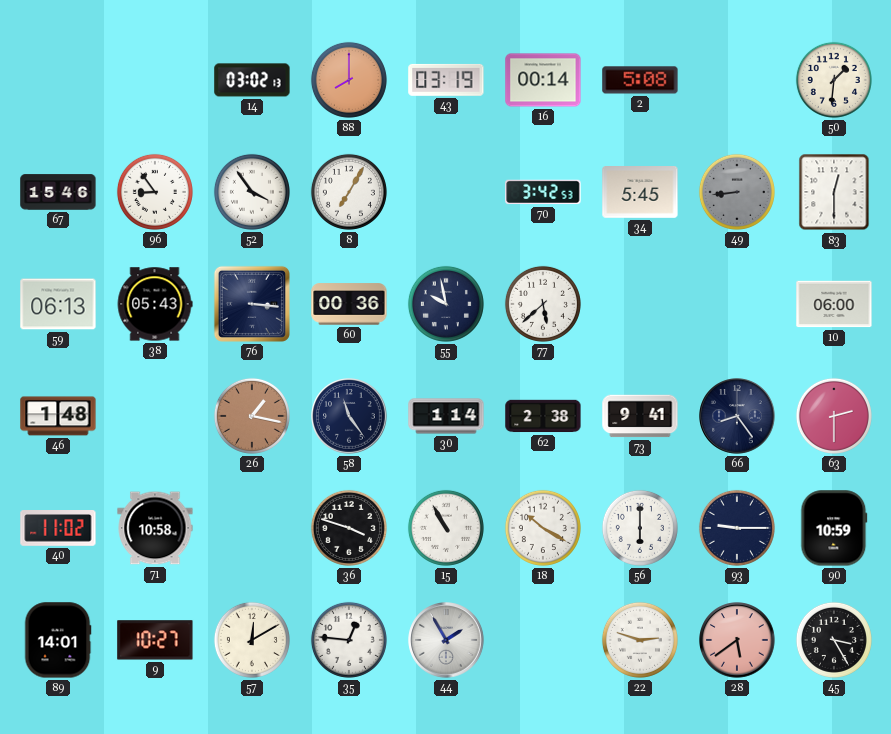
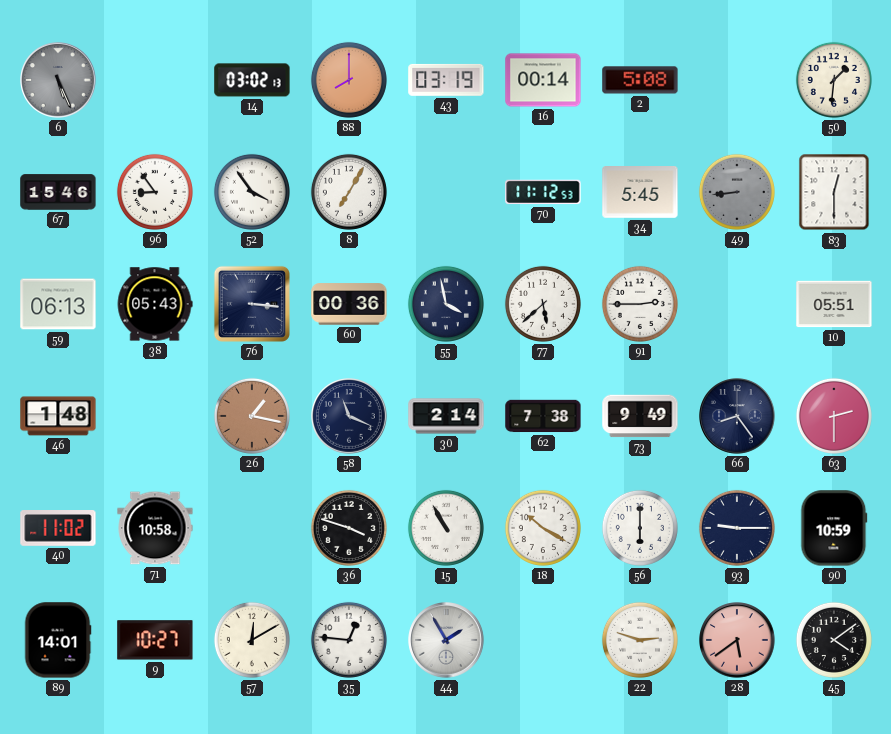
6: none -> 5:26 (58, 80)
70: 3:42 -> 11:12 (543, 192)
55: 9:58 -> 3:58 (446, 304)
91: none -> 2:45 (640, 304)
10: 06:00 -> 05:51 (834, 304)
58: 11:24 -> 11:19 (349, 416)
30: 1:14 -> 2:14 (446, 416)
62: 2:38 -> 7:38 (543, 416)
73: 9:41 -> 9:49 (640, 416)
45: 3:25 -> 4:09 (834, 640)
